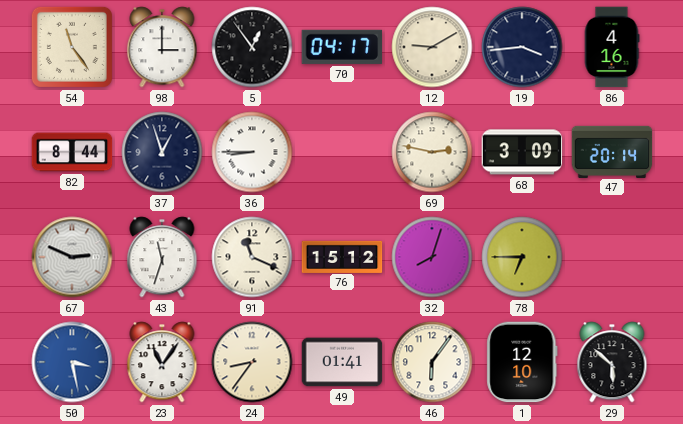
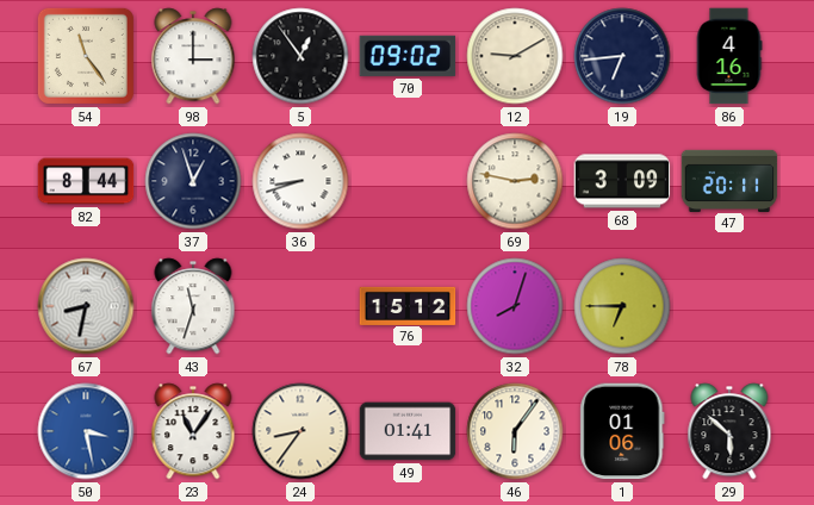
70: 04:17 -> 09:02 (408, 56)
19: 3:44 -> 6:44 (622, 56)
36: 8:45 -> 8:42 (300, 181)
47: 20:14 -> 20:11 (729, 180)
67: 2:49 -> 8:32 (86, 306)
91: 11:19 -> none (252, 257)
1: 12:10 -> 01:06 (622, 431)
